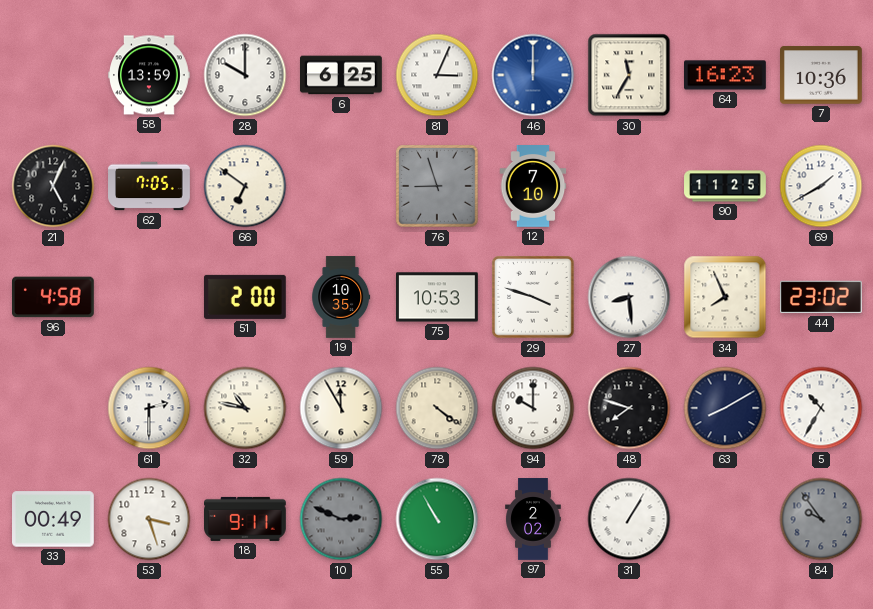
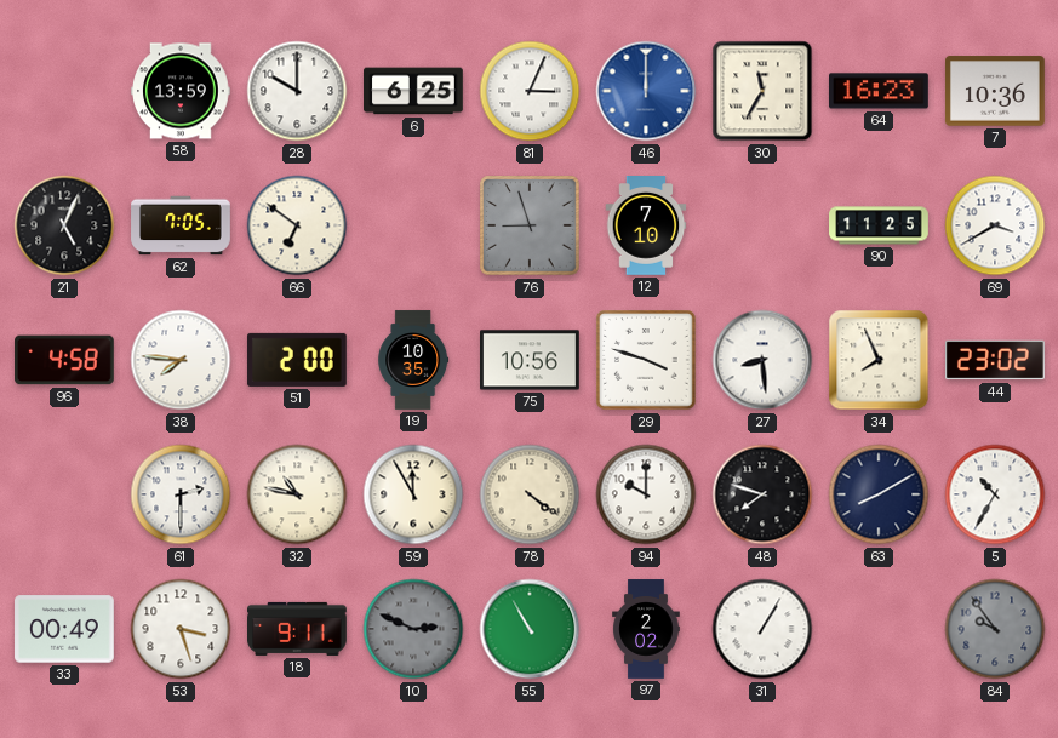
69: 1:40 -> 3:40 (995, 225)
38: none -> 7:46 (181, 360)
75: 10:53 -> 10:56 (531, 360)
